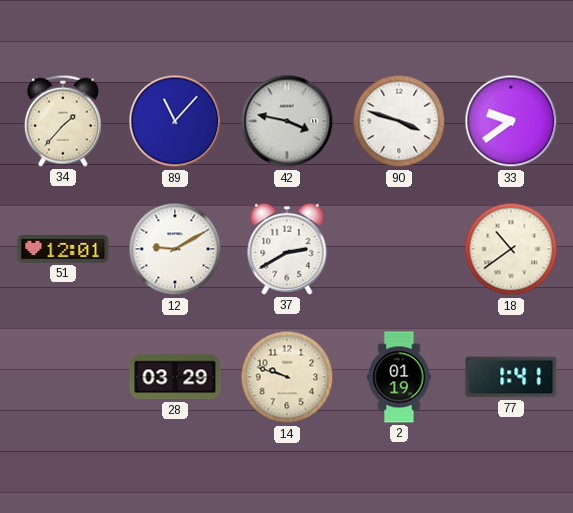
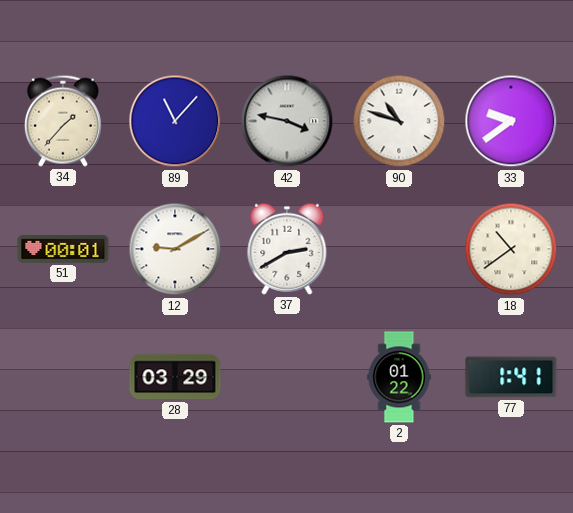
90: 3:48 -> 10:48 (399, 121)
51: 12:01 -> 00:01 (63, 249)
14: 9:48 -> none (287, 377)
2: 01:19 -> 01:22 (399, 377)
